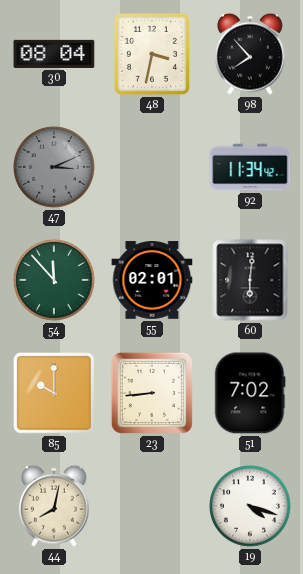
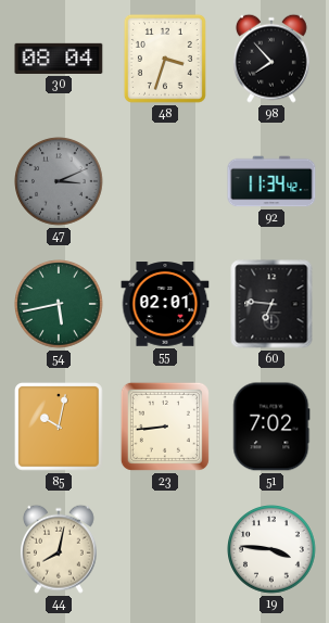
48: 3:32 -> 3:33 (165, 59)
54: 11:53 -> 5:43 (60, 305)
60: 6:01 -> 6:46 (271, 304)
85: 10:00 -> 10:02 (60, 428)
19: 4:18 -> 3:46 (273, 550)
